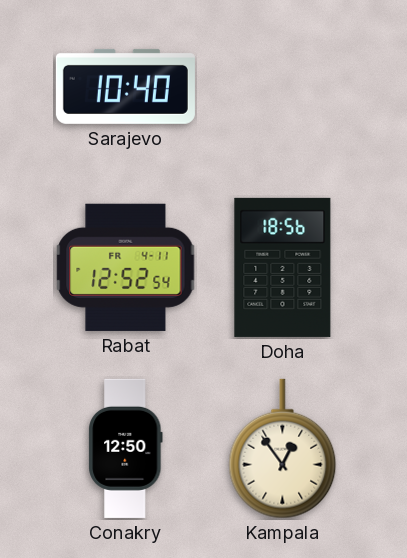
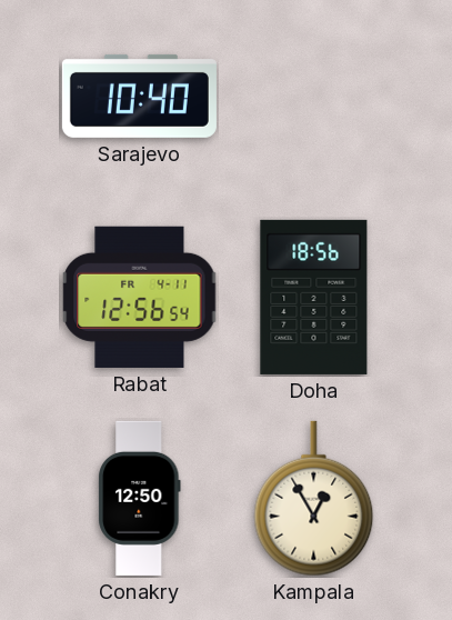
Rabat: 12:52 -> 12:56 (140, 297)
Kampala: 12:54 -> 12:55 (314, 499)
